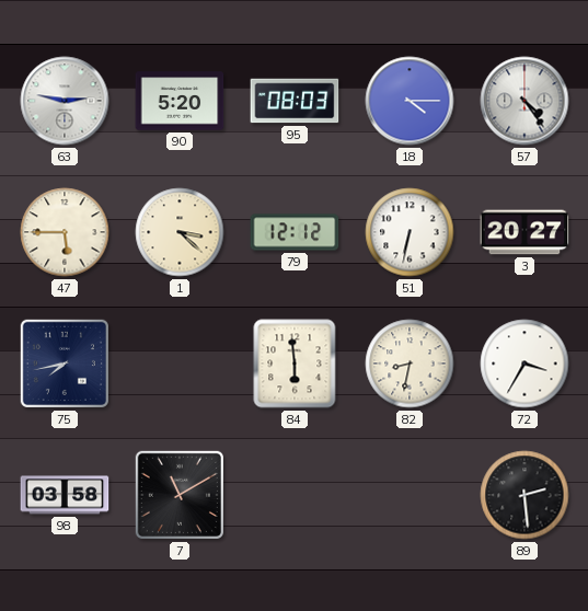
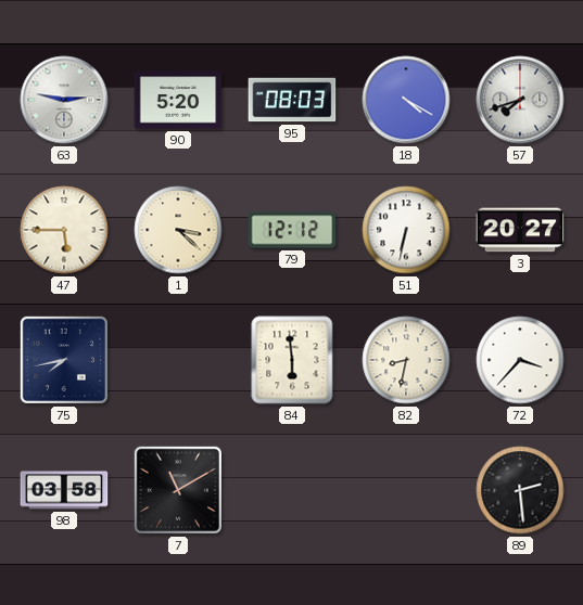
18: 4:15 -> 4:20 (406, 100)
57: 4:24 -> 7:42 (520, 100)
72: 3:35 -> 3:37 (520, 360)
